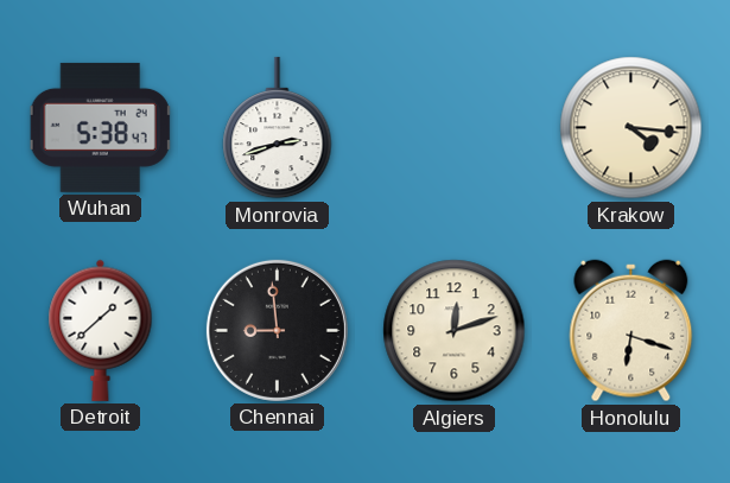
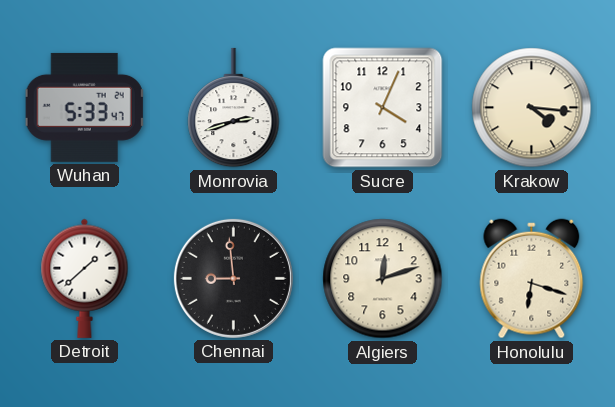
Wuhan: 5:38 -> 5:33 (84, 107)
Sucre: none -> 4:04 (383, 108)
